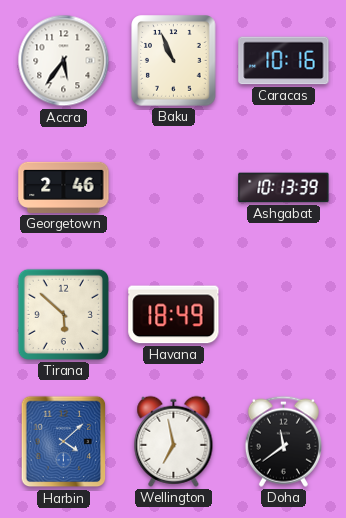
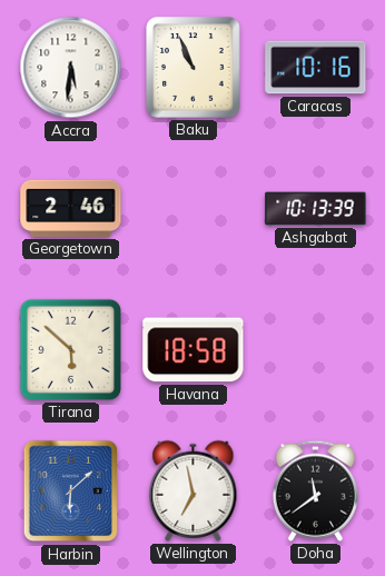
Accra: 5:36 -> 5:31 (71, 68)
Havana: 18:49 -> 18:58 (194, 350)
Harbin: 4:08 -> 6:08 (71, 491)
